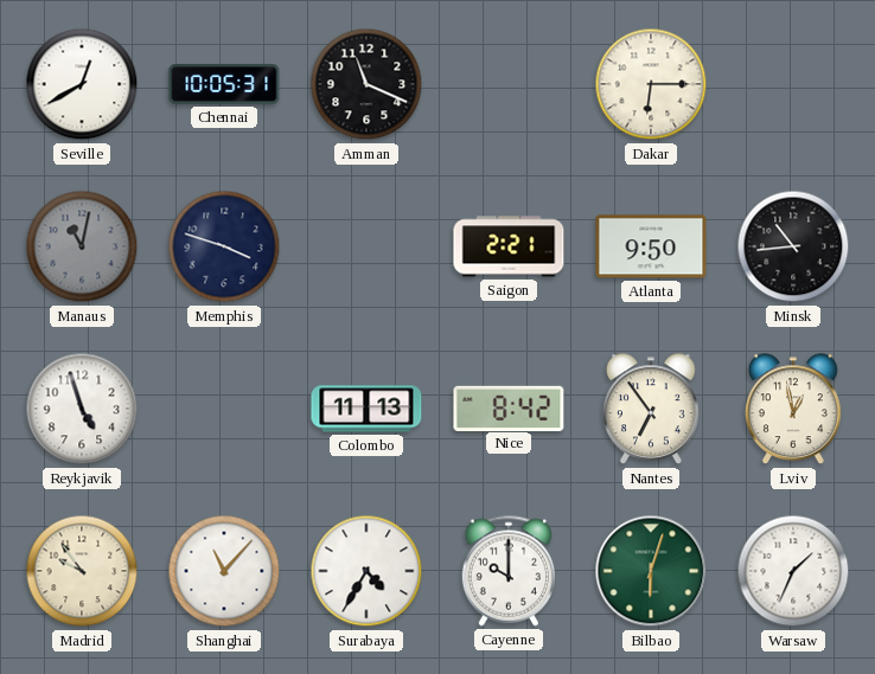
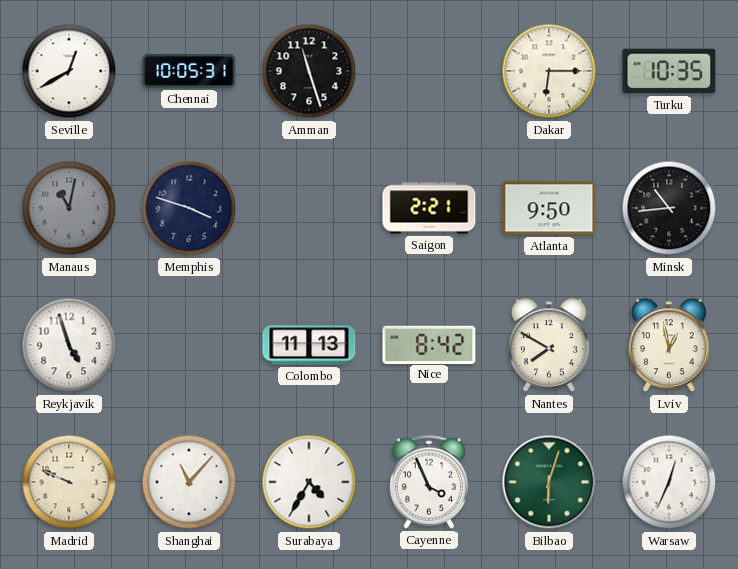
Amman: 11:19 -> 11:27 (309, 71)
Turku: none -> 10:35 (669, 71)
Nantes: 6:54 -> 7:50 (550, 346)
Madrid: 9:54 -> 9:49 (69, 482)
Cayenne: 10:00 -> 3:56 (428, 482)
Warsaw: 1:34 -> 12:34 (669, 482)
